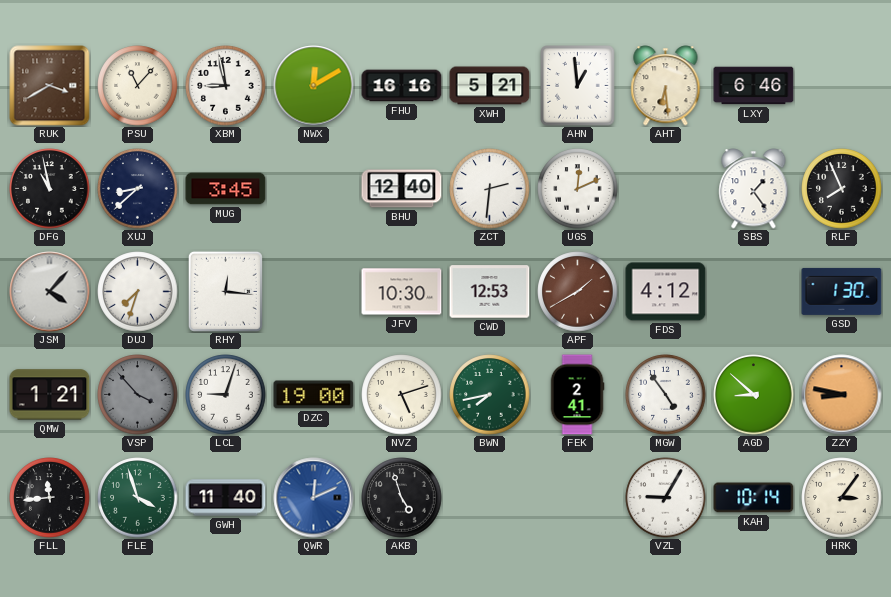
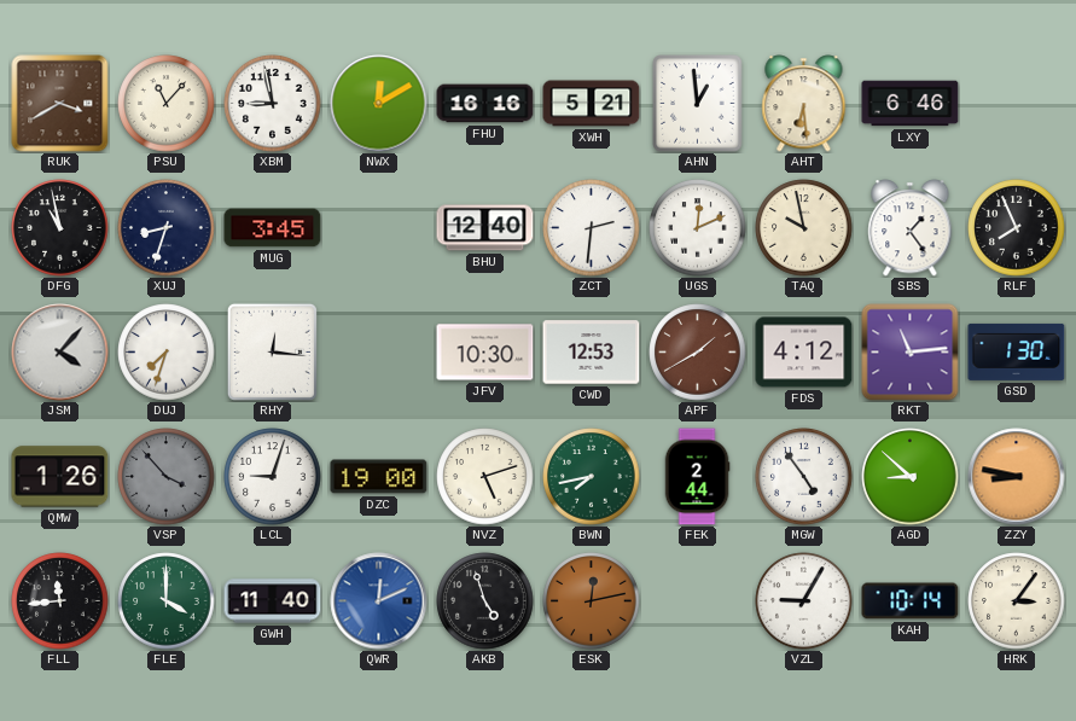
XUJ: 8:38 -> 8:33 (167, 228)
TAQ: none -> 9:58 (804, 228)
RKT: none -> 11:14 (911, 353)
QMW: 1:21 -> 1:26 (60, 477)
FEK: 2:41 -> 2:44 (697, 477)
FLE: 3:57 -> 4:00 (167, 601)
ESK: none -> 12:13 (592, 601)
